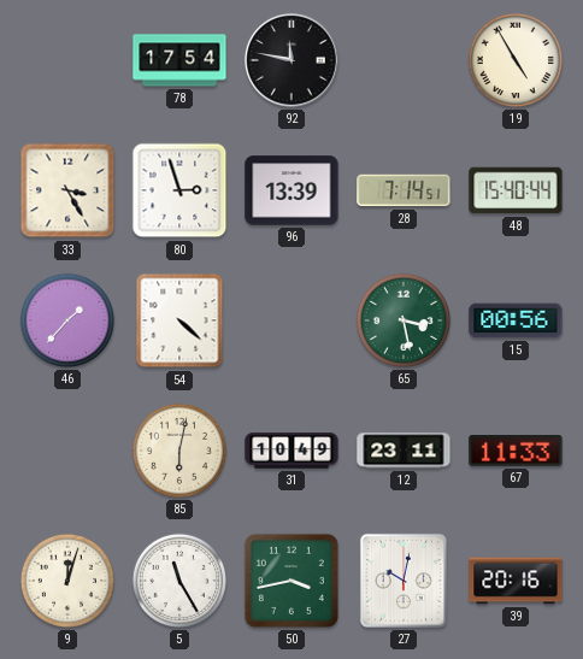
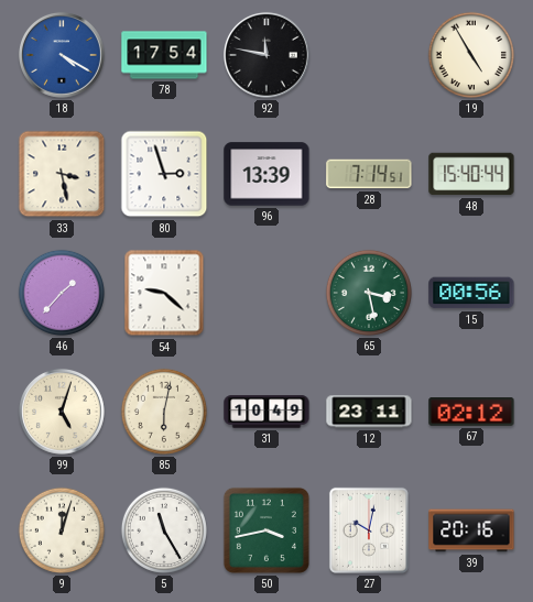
18: none -> 4:20 (62, 55)
33: 3:25 -> 3:28 (62, 174)
54: 4:22 -> 9:22 (164, 293)
99: none -> 5:03 (62, 412)
67: 11:33 -> 02:12 (471, 413)
